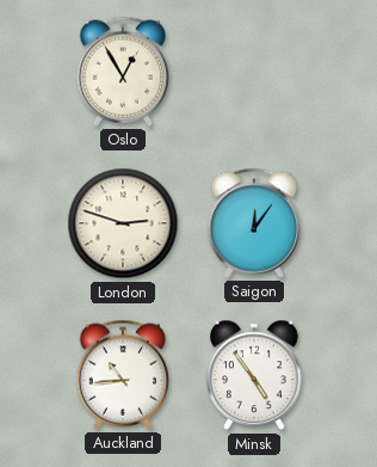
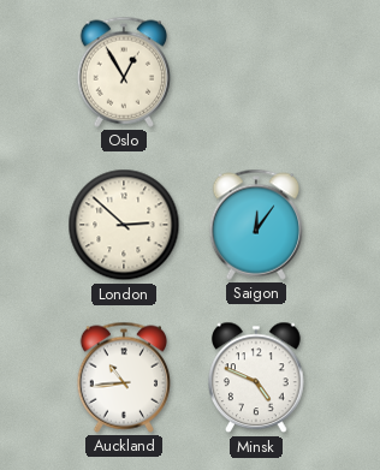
London: 2:48 -> 2:52 (124, 225)
Minsk: 4:54 -> 4:49 (257, 377)
